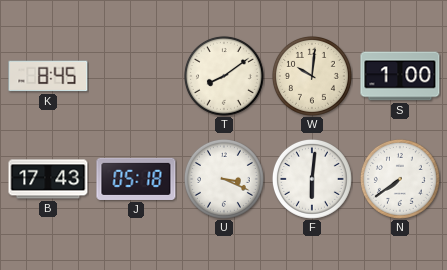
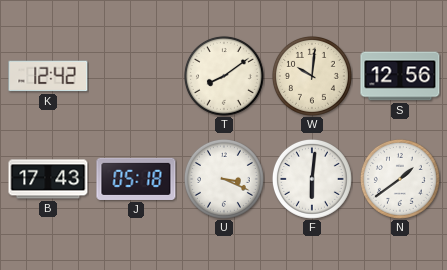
K: 8:45 -> 12:42 (48, 76)
S: 1:00 -> 12:56 (400, 76)
N: 7:39 -> 1:39 (400, 179)
